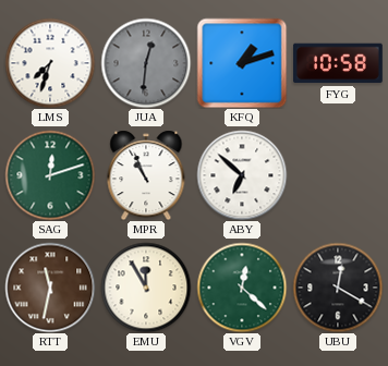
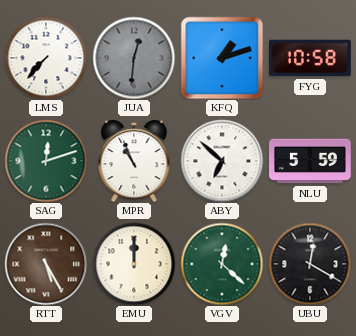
LMS: 7:33 -> 7:37 (46, 58)
NLU: none -> 5:59 (311, 161)
RTT: 11:32 -> 5:25 (46, 264)
EMU: 11:55 -> 12:00 (134, 264)
